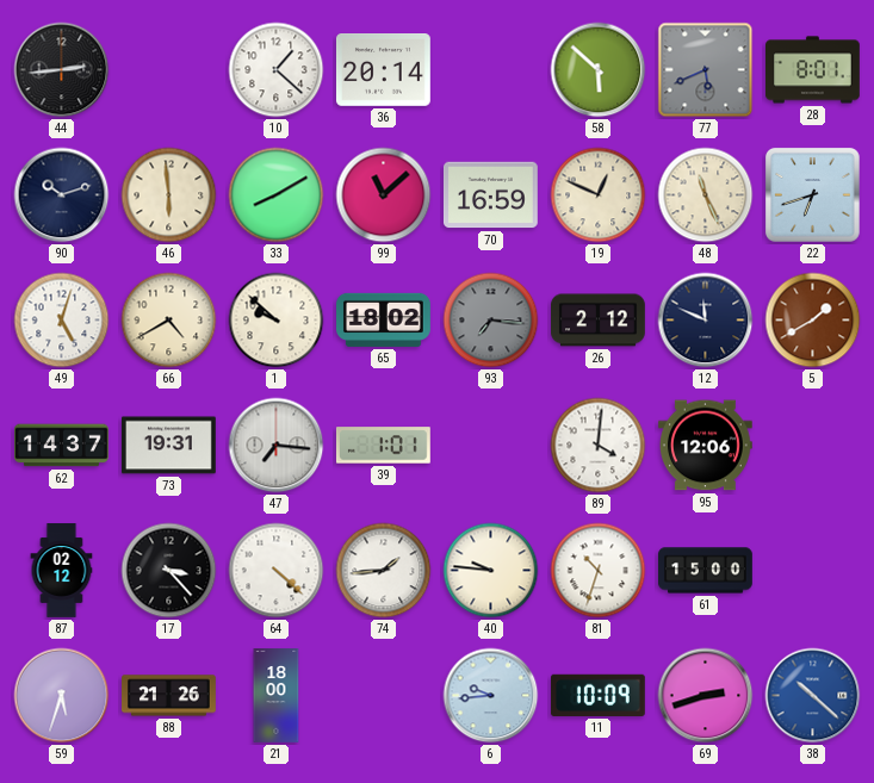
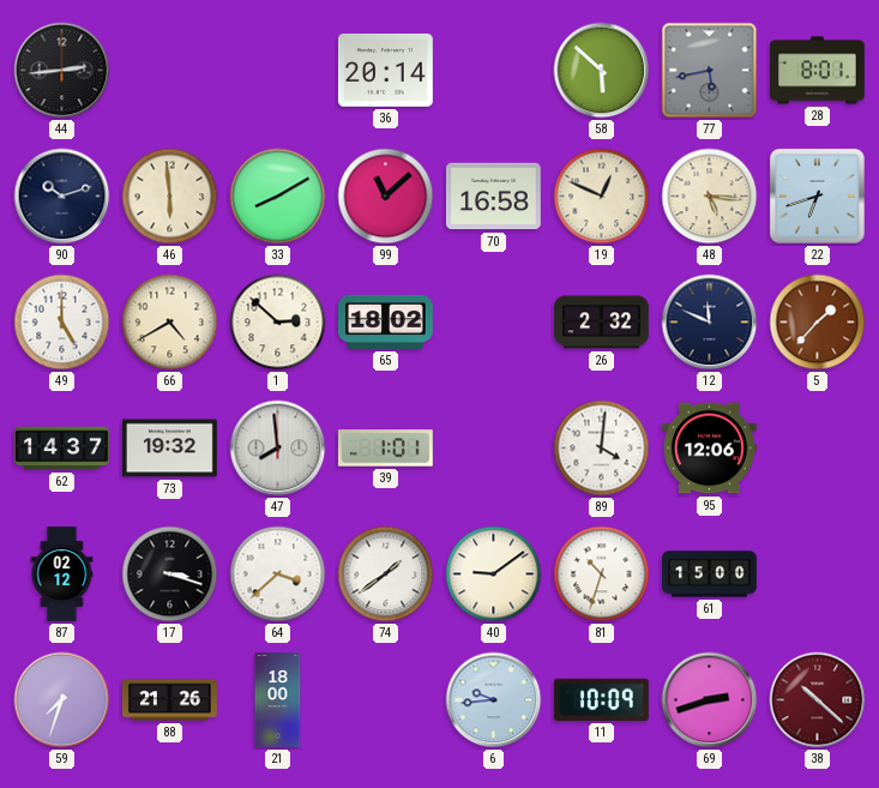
10: 1:22 -> none (277, 70)
77: 5:41 -> 5:43 (710, 71)
70: 16:59 -> 16:58 (494, 197)
48: 11:26 -> 5:16 (710, 197)
49: 5:03 -> 5:00 (62, 323)
1: 9:52 -> 2:52 (278, 323)
93: 7:16 -> none (491, 321)
26: 2:12 -> 2:32 (602, 323)
5: 1:40 -> 1:37 (818, 323)
73: 19:31 -> 19:32 (169, 449)
47: 7:16 -> 7:59 (278, 449)
17: 3:23 -> 3:18 (170, 575)
64: 4:22 -> 3:38 (278, 575)
74: 1:44 -> 1:39 (386, 575)
40: 9:46 -> 9:09 (494, 575)
59: 5:33 -> 7:33 (62, 700)
38 dial: blue -> burgundy (818, 700)
